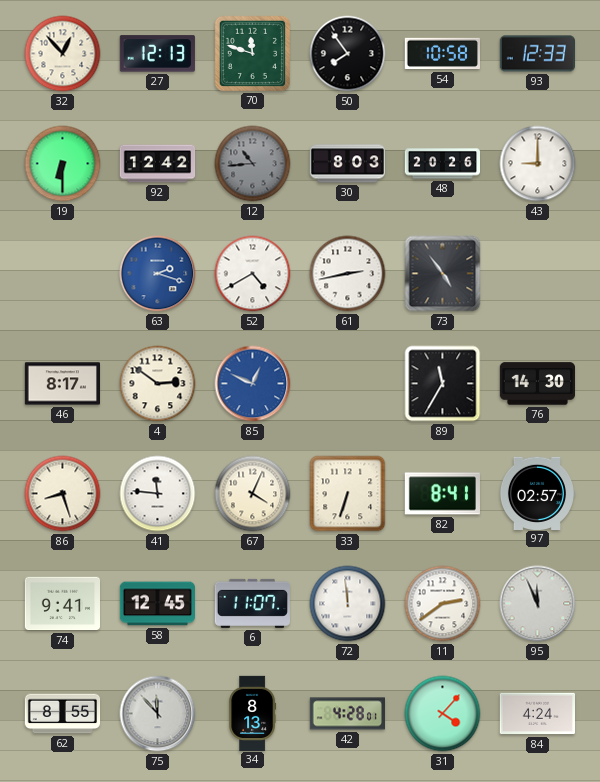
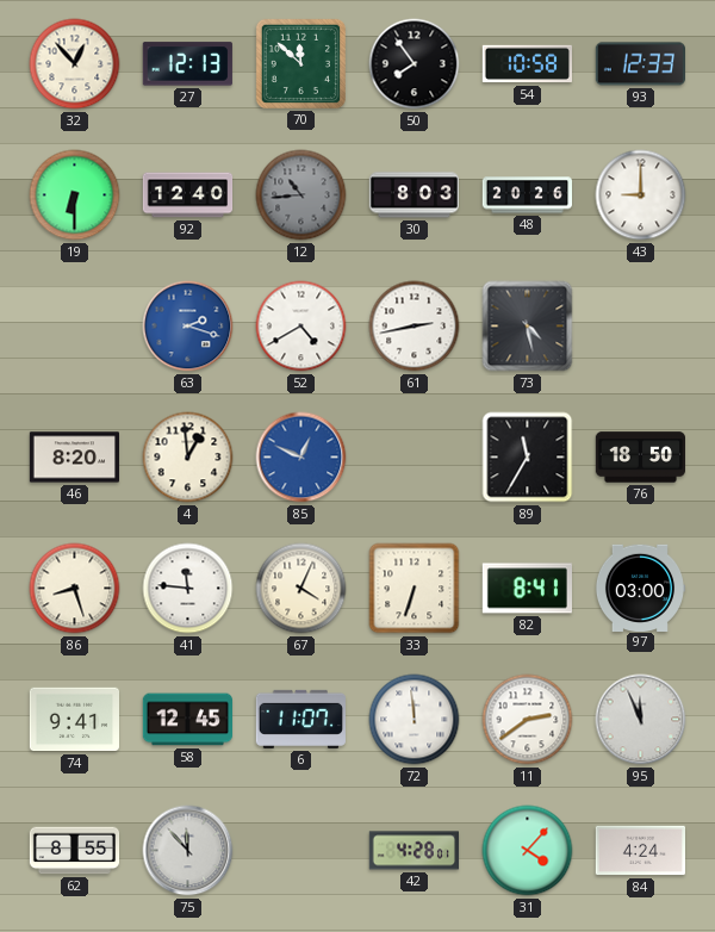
70: 11:48 -> 11:52 (300, 63)
92: 12:42 -> 12:40 (188, 195)
73: 4:54 -> 4:28 (528, 327)
46: 8:17 -> 8:20 (74, 458)
4: 2:51 -> 12:59 (188, 458)
76: 14:30 -> 18:50 (640, 458)
97: 02:57 -> 03:00 (639, 588)
34: 8:13 -> none (253, 713)
